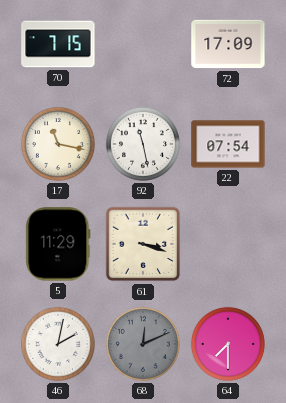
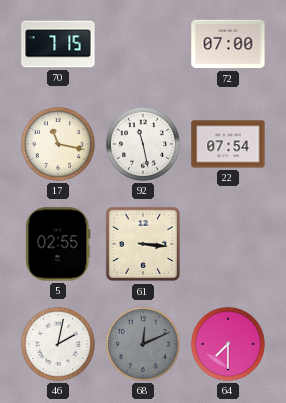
72: 17:09 -> 07:00 (228, 44)
5: 11:29 -> 02:55 (58, 244)
61: 3:18 -> 3:16 (143, 244)
